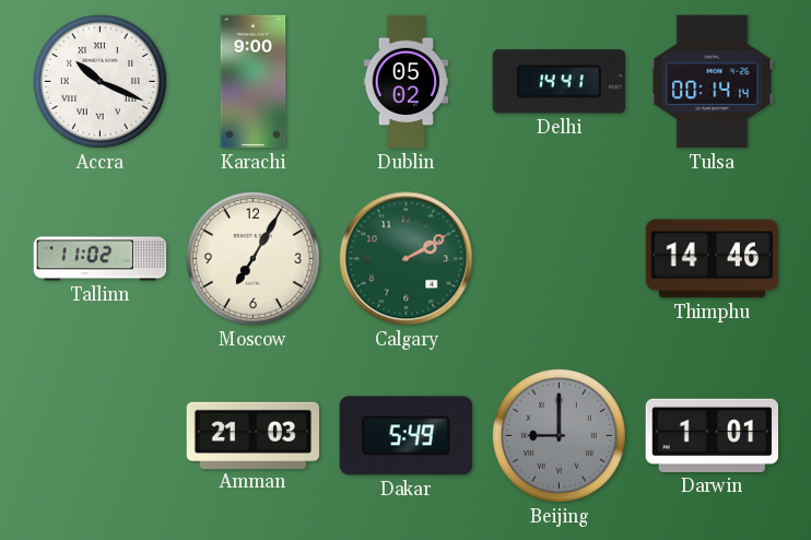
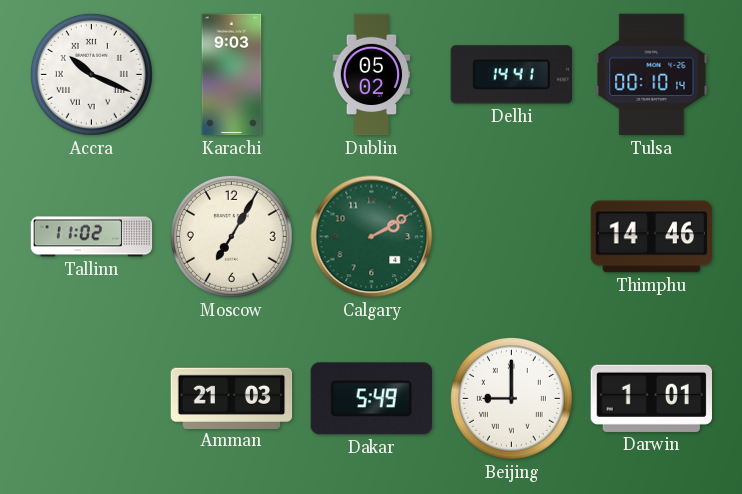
Karachi: 9:00 -> 9:03 (232, 75)
Tulsa: 00:14 -> 00:10 (652, 75)
Beijing dial: grey -> white (511, 398)
